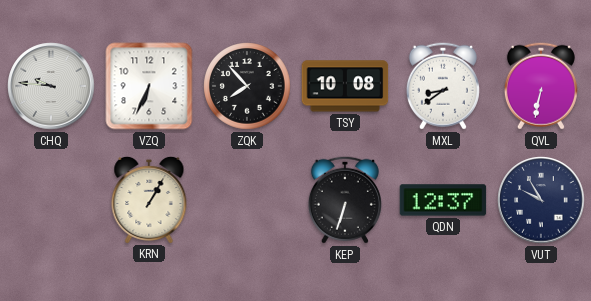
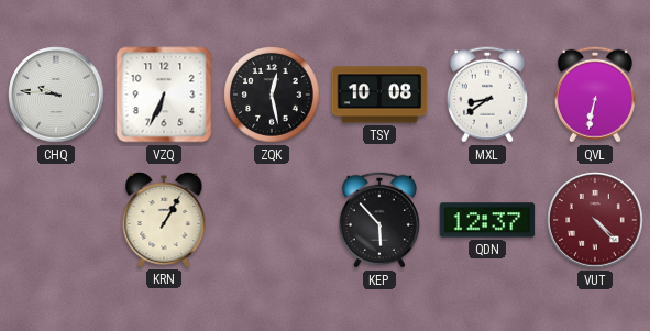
ZQK: 7:53 -> 12:28 (272, 95)
KEP: 6:33 -> 5:53 (379, 220)
VUT: 9:55 -> 4:23 (595, 220)
VUT dial: navy -> burgundy (595, 220)
